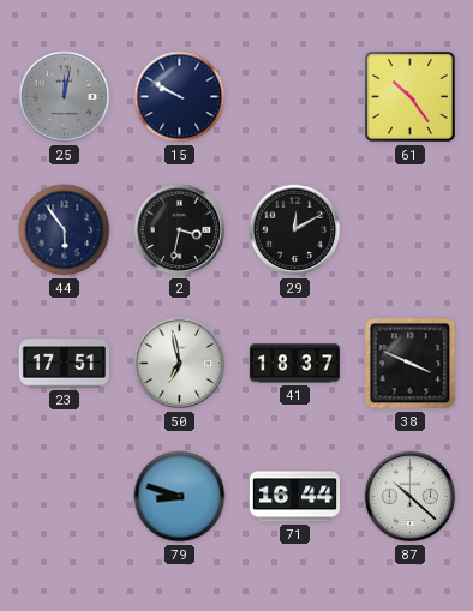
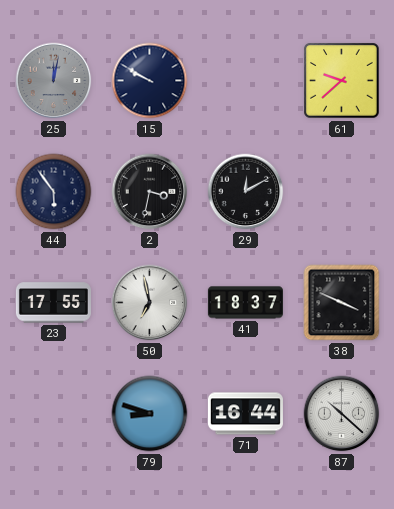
61: 10:24 -> 9:38 (342, 81)
23: 17:51 -> 17:55 (53, 303)
